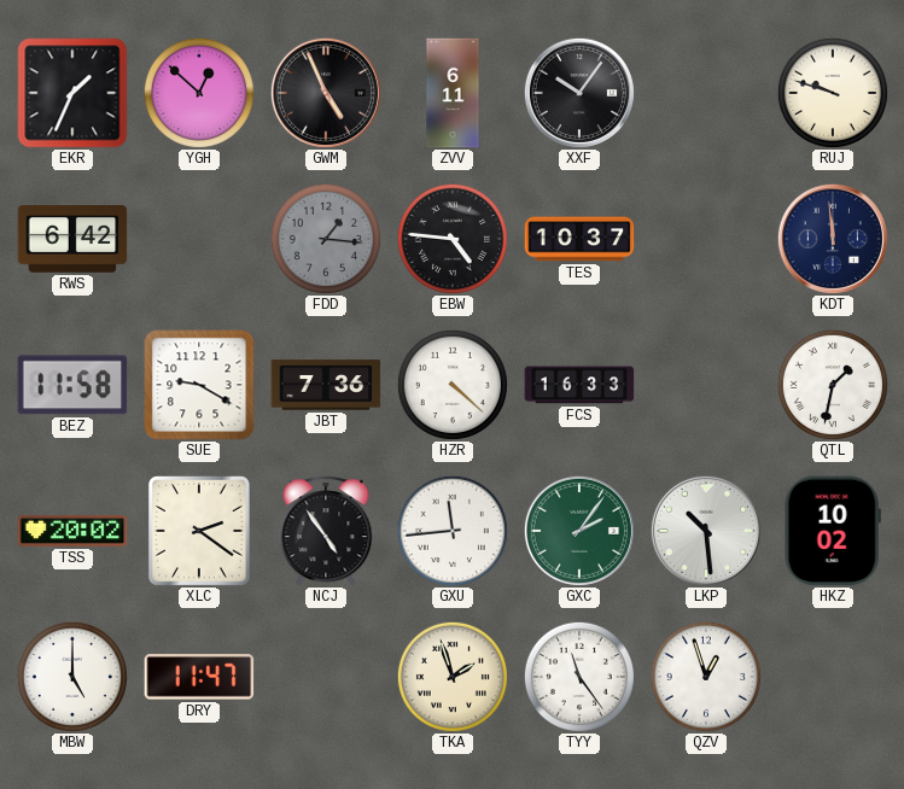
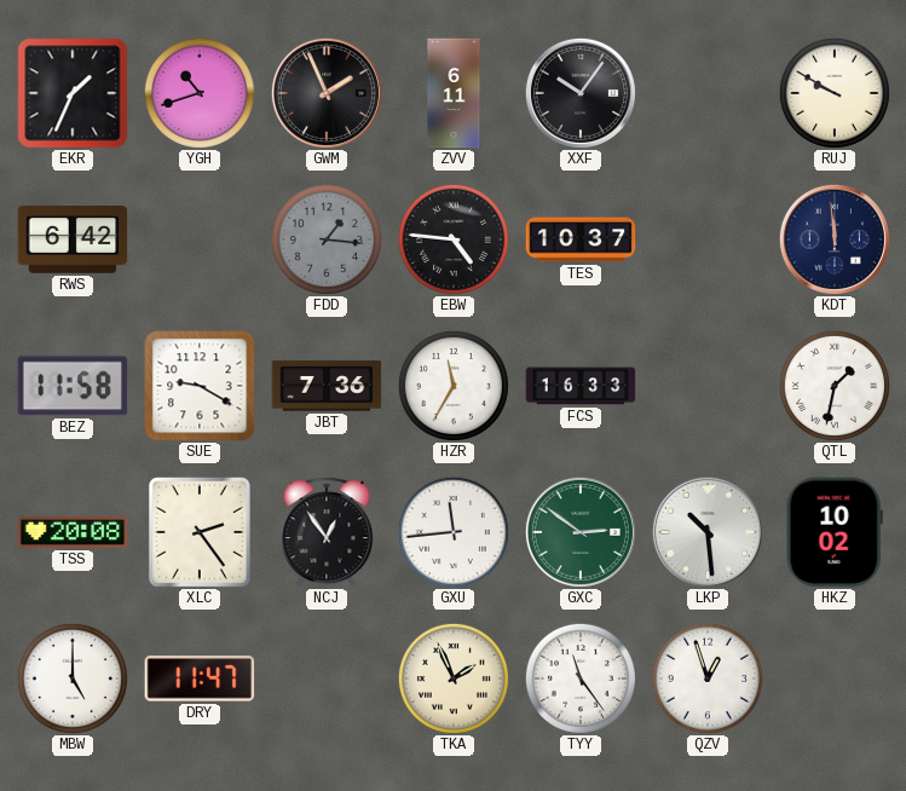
YGH: 12:52 -> 10:42 (200, 93)
GWM: 4:56 -> 1:56 (327, 93)
RUJ: 9:48 -> 9:50 (835, 93)
HZR: 4:22 -> 11:35 (454, 386)
TSS: 20:02 -> 20:08 (73, 533)
XLC: 2:21 -> 2:24 (200, 532)
NCJ: 4:54 -> 12:54 (327, 532)
GXC: 2:06 -> 2:51 (581, 532)
TKA: 1:57 -> 1:56 (454, 679)
